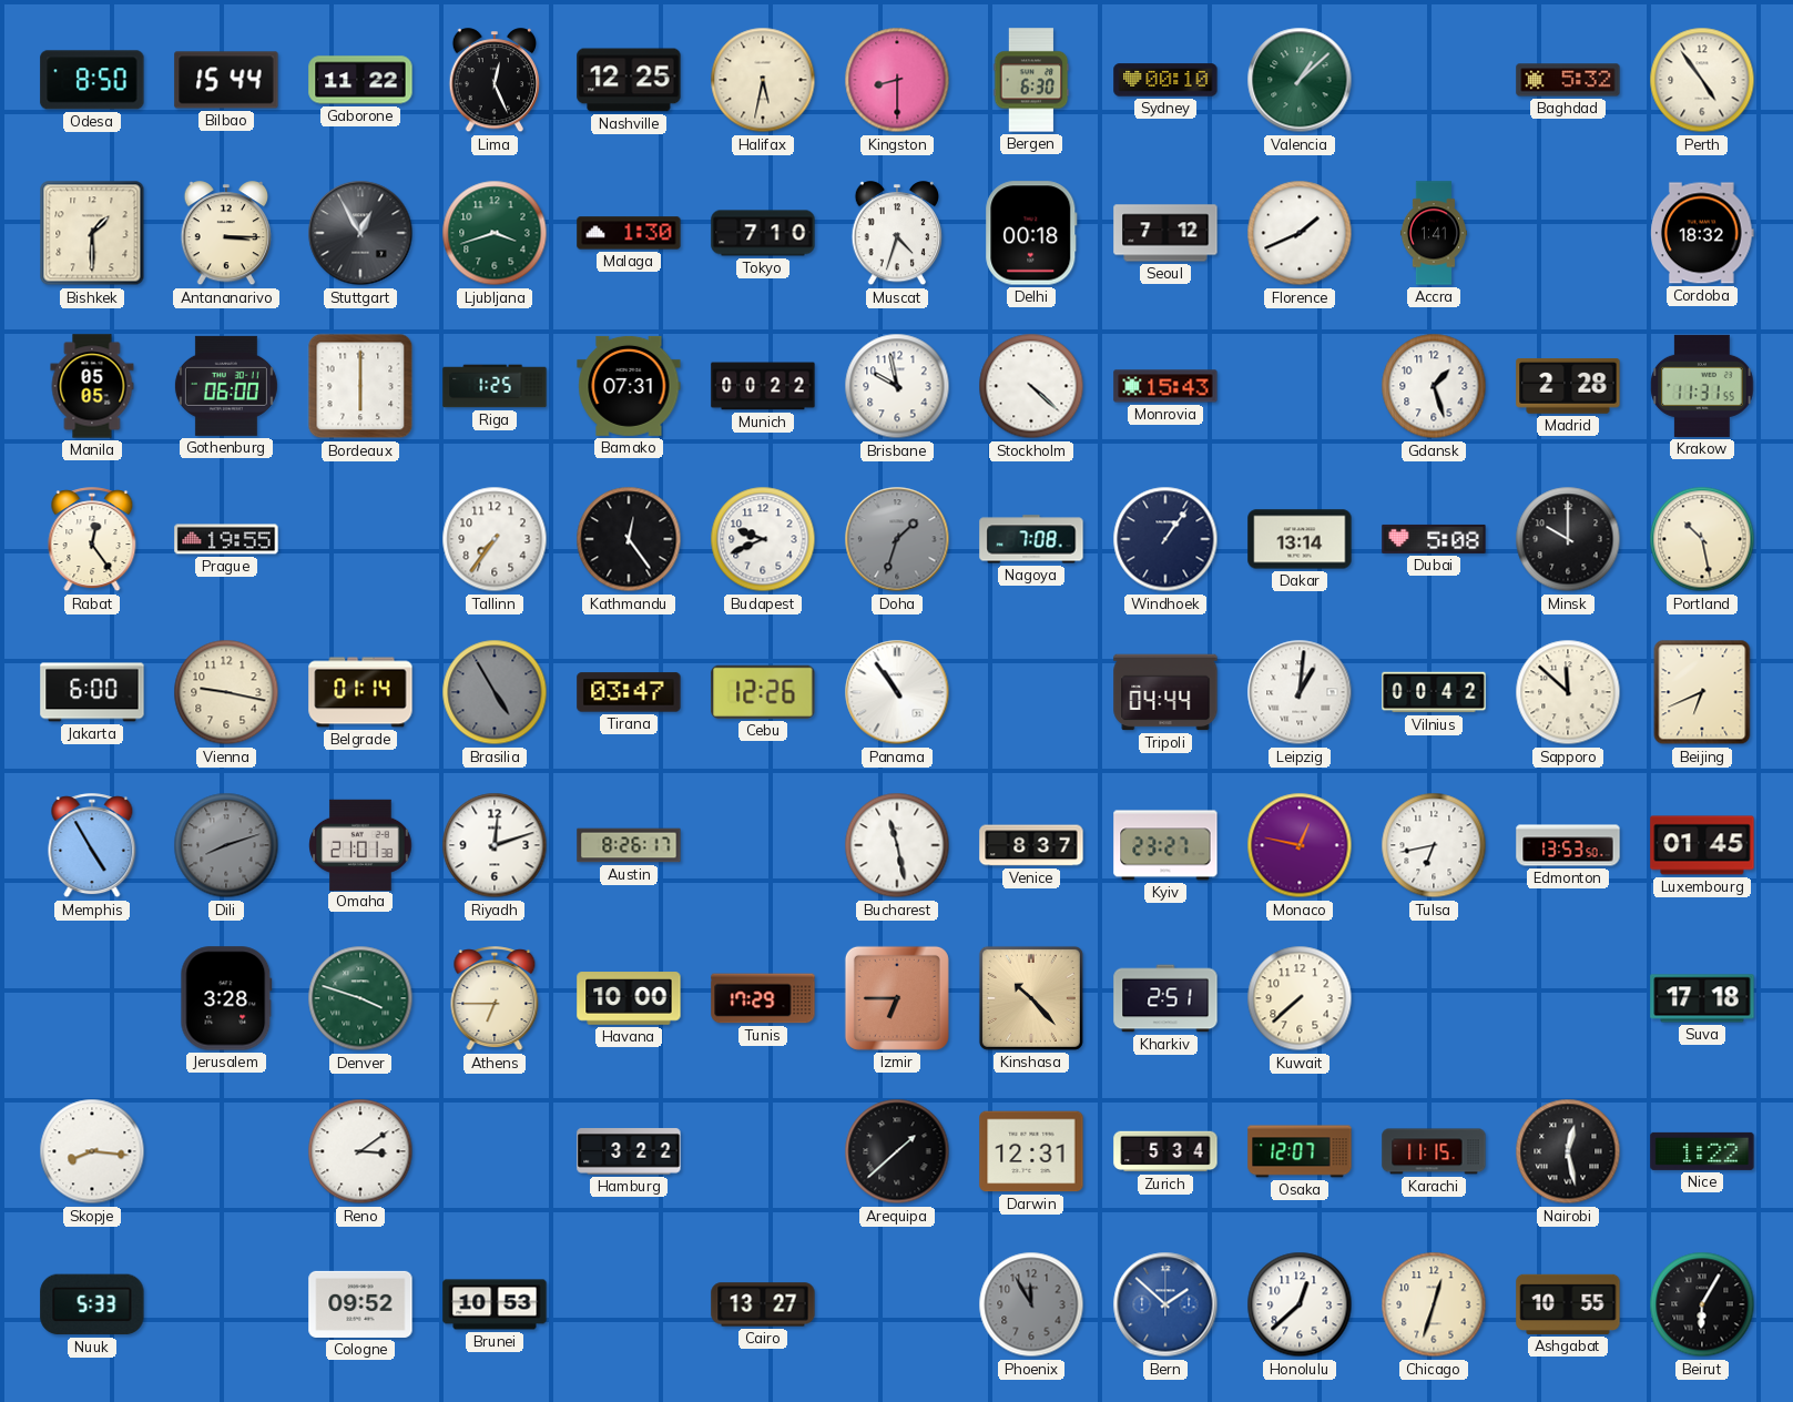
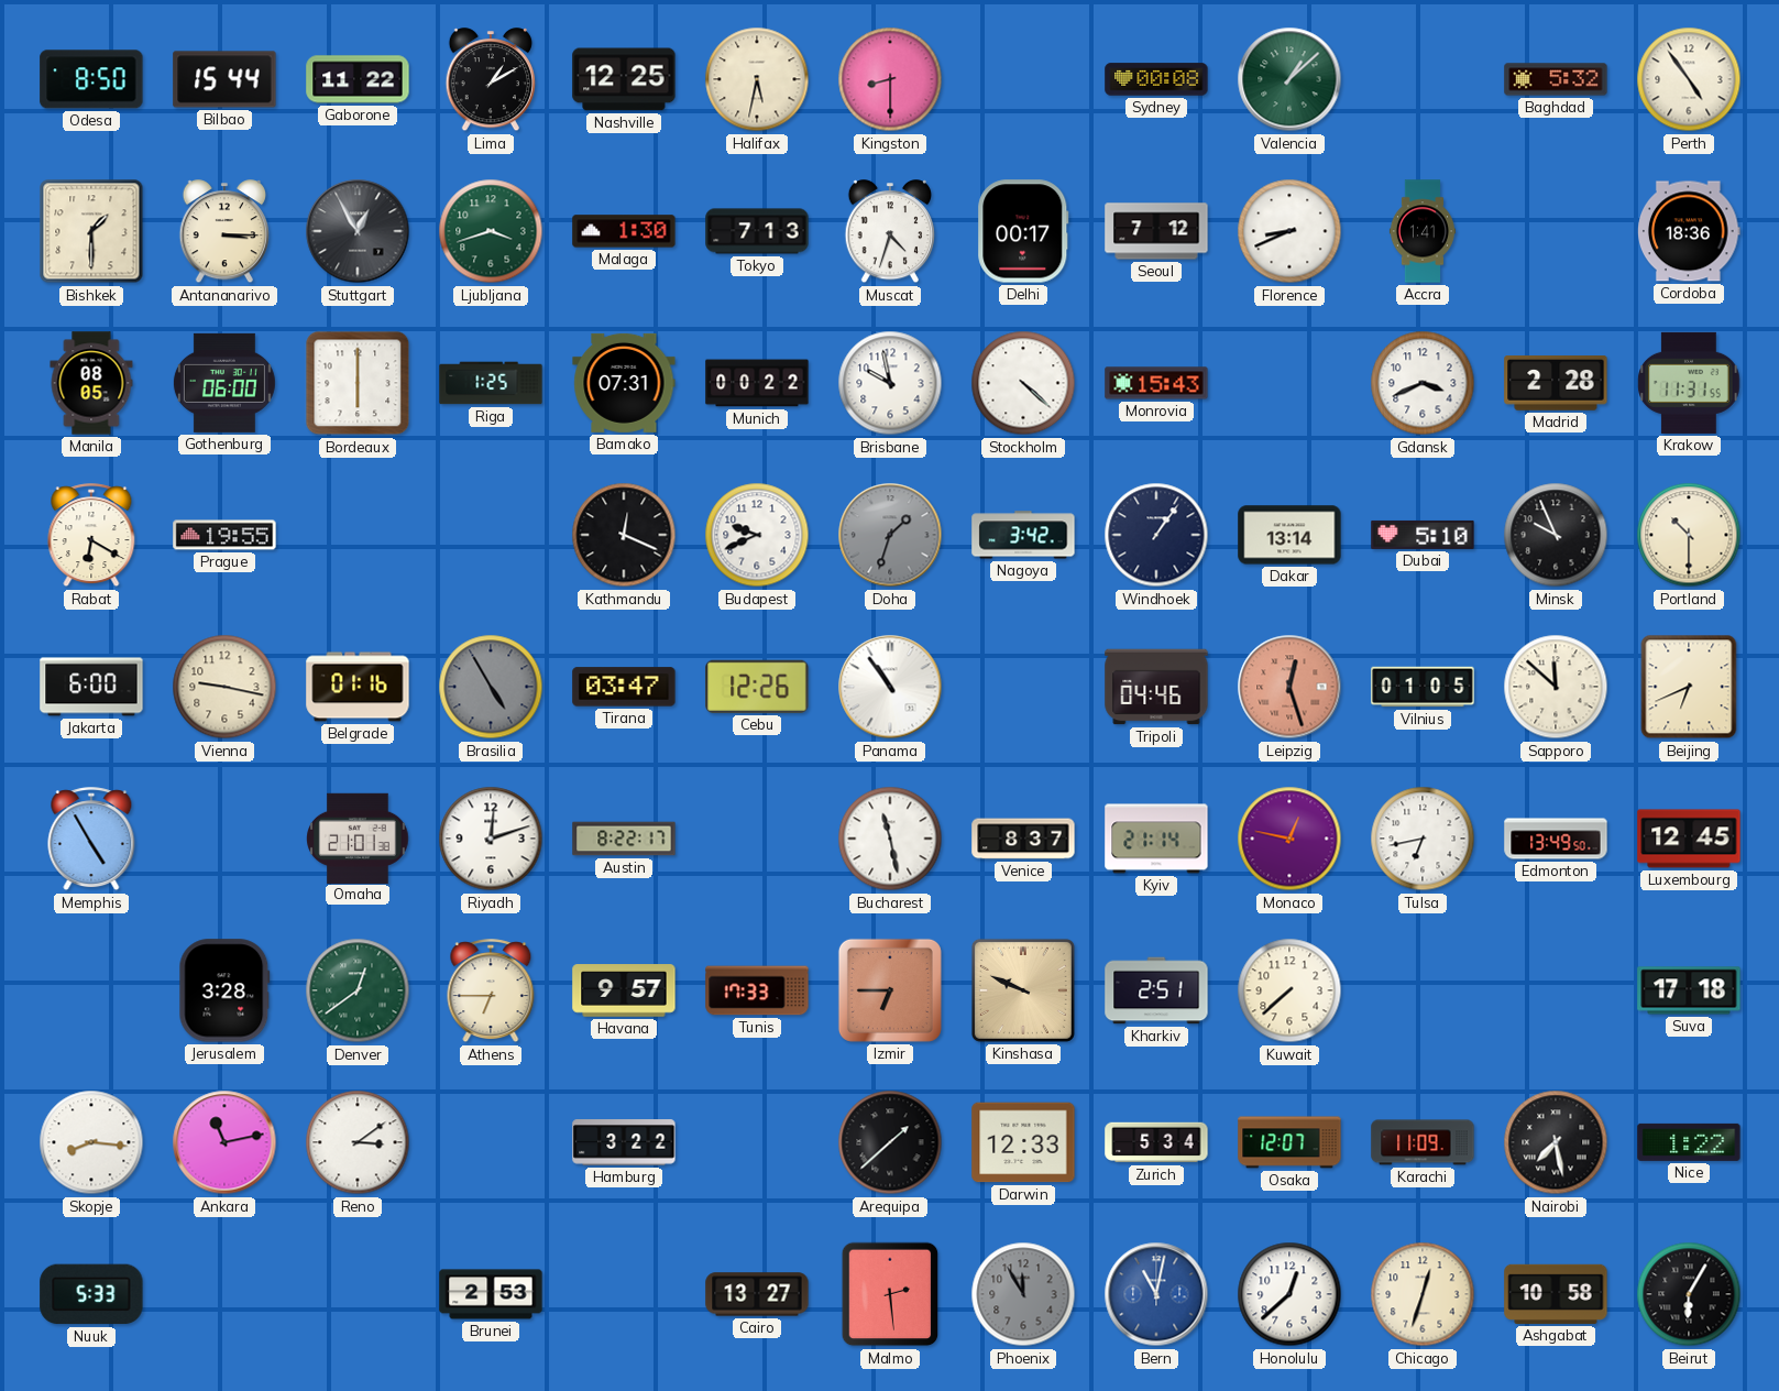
Lima: 12:26 -> 1:10 (490, 80)
Bergen: 6:30 -> none (1031, 80)
Sydney: 00:10 -> 00:08 (1156, 79)
Tokyo: 7:10 -> 7:13 (757, 231)
Delhi: 00:18 -> 00:17 (1023, 231)
Florence: 1:41 -> 8:41 (1289, 231)
Cordoba: 18:32 -> 18:36 (1690, 231)
Manila: 05:05 -> 08:05 (91, 383)
Gdansk: 1:27 -> 3:41 (1423, 383)
Rabat: 12:24 -> 6:20 (91, 536)
Tallinn: 7:36 -> none (495, 539)
Kathmandu: 12:24 -> 12:19 (624, 535)
Nagoya: 7:08 -> 3:42 (1023, 535)
Dubai: 5:08 -> 5:10 (1423, 535)
Minsk: 10:00 -> 9:56 (1556, 535)
Portland: 10:28 -> 10:30 (1689, 535)
Belgrade: 01:14 -> 01:16 (358, 687)
Tripoli: 04:44 -> 04:46 (1156, 687)
Leipzig: 1:01 -> 12:27 (1289, 687)
Leipzig dial: white -> salmon (1289, 687)
Vilnius: 00:42 -> 01:05 (1423, 687)
Dili: 8:12 -> none (226, 845)
Austin: 8:26 -> 8:22 (624, 839)
Kyiv: 23:27 -> 21:14 (1156, 839)
Edmonton: 13:53 -> 13:49 (1556, 839)
Luxembourg: 01:45 -> 12:45 (1689, 839)
Denver: 3:48 -> 12:39 (358, 990)
Havana: 10:00 -> 9:57 (624, 990)
Tunis: 17:29 -> 17:33 (757, 990)
Kinshasa: 10:23 -> 9:49 (1023, 990)
Ankara: none -> 11:13 (224, 1142)
Darwin: 12:31 -> 12:33 (1023, 1142)
Karachi: 11:15 -> 11:09 (1423, 1142)
Nairobi: 12:28 -> 7:28 (1556, 1142)
Cologne: 09:52 -> none (360, 1304)
Brunei: 10:53 -> 2:53 (491, 1294)
Malmo: none -> 2:29 (890, 1294)
Bern: 1:52 -> 11:02 (1156, 1294)
Ashgabat: 10:55 -> 10:58 (1556, 1294)
